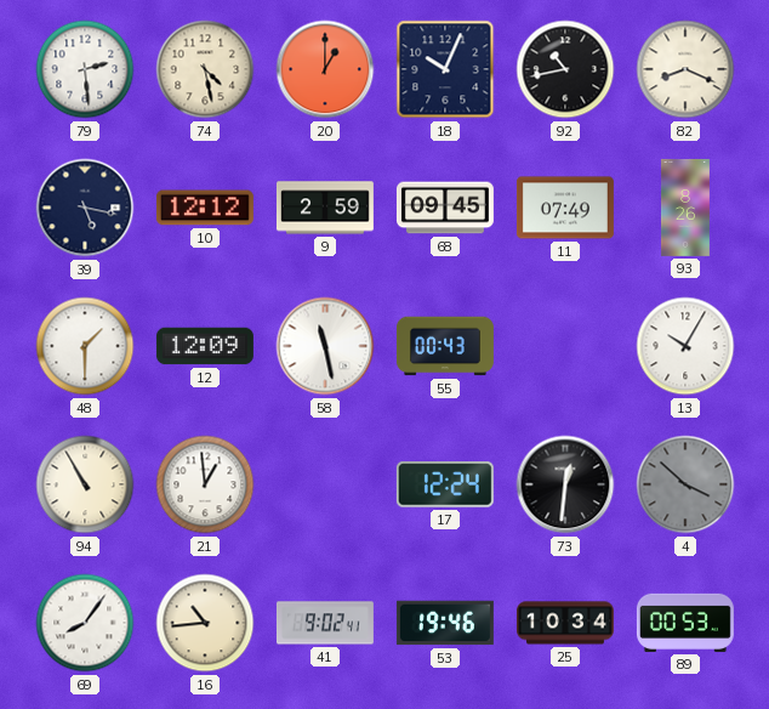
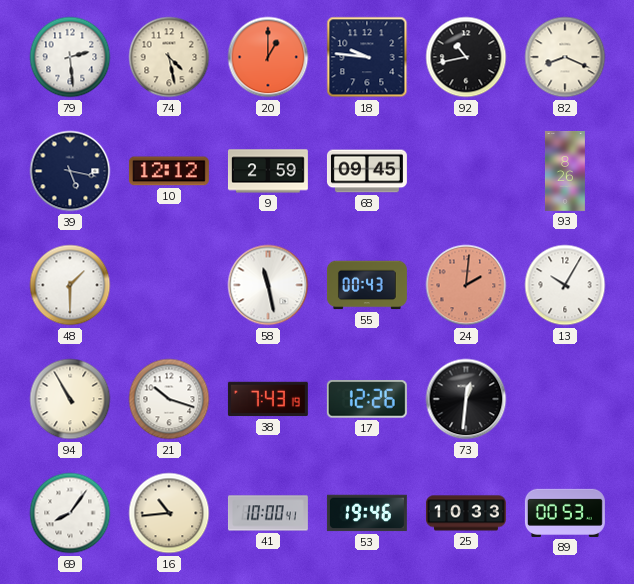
18: 10:04 -> 9:46 (367, 57)
11: 07:49 -> none (565, 208)
12: 12:09 -> none (205, 346)
24: none -> 2:01 (466, 285)
21: 12:59 -> 10:18 (169, 399)
38: none -> 7:43 (268, 399)
17: 12:24 -> 12:26 (367, 399)
4: 3:52 -> none (685, 484)
41: 9:02 -> 10:00 (268, 513)
25: 10:34 -> 10:33 (466, 513)
